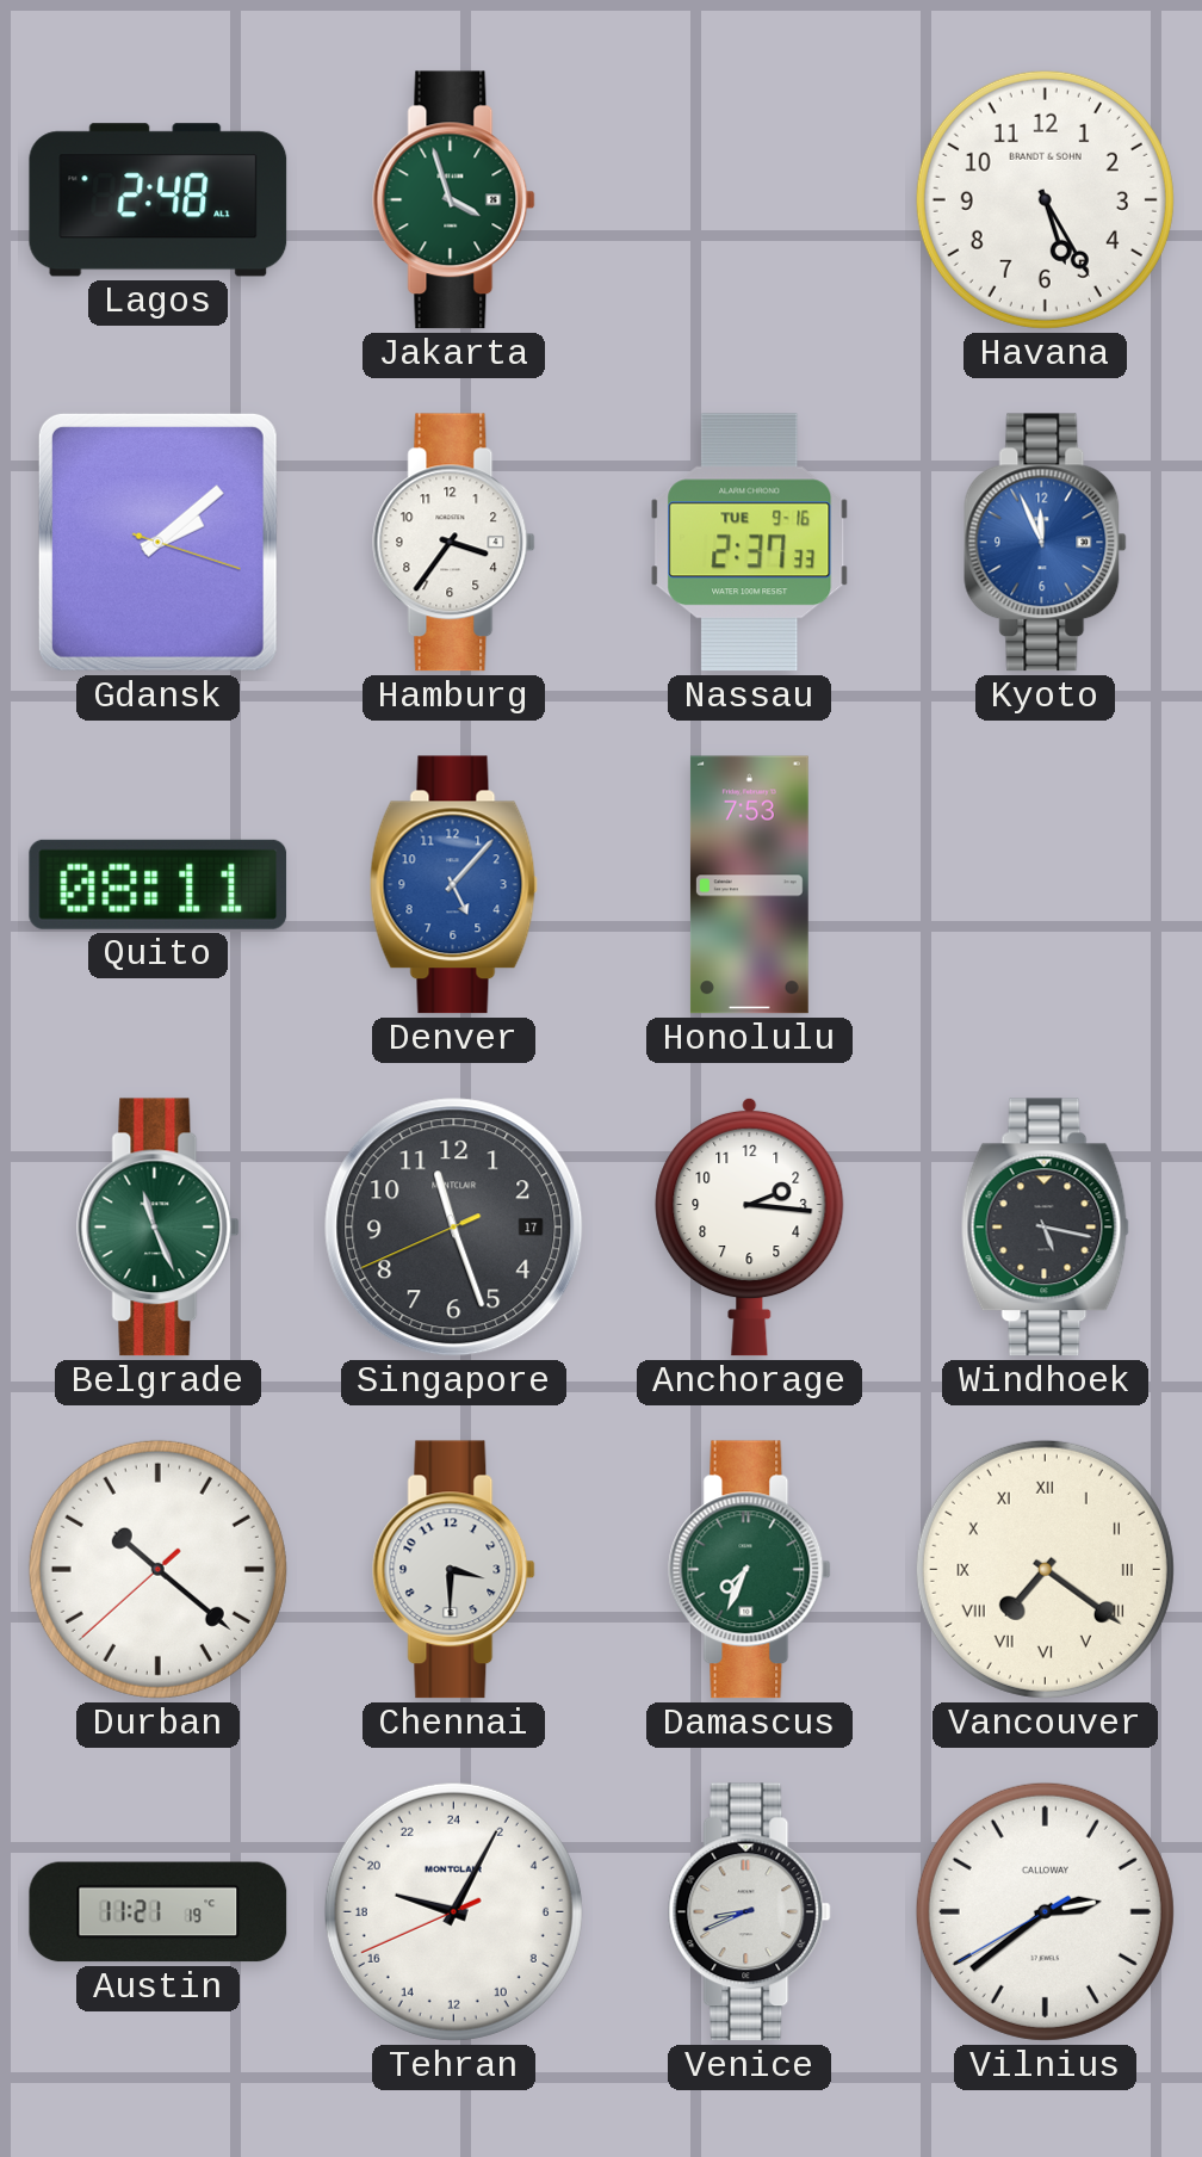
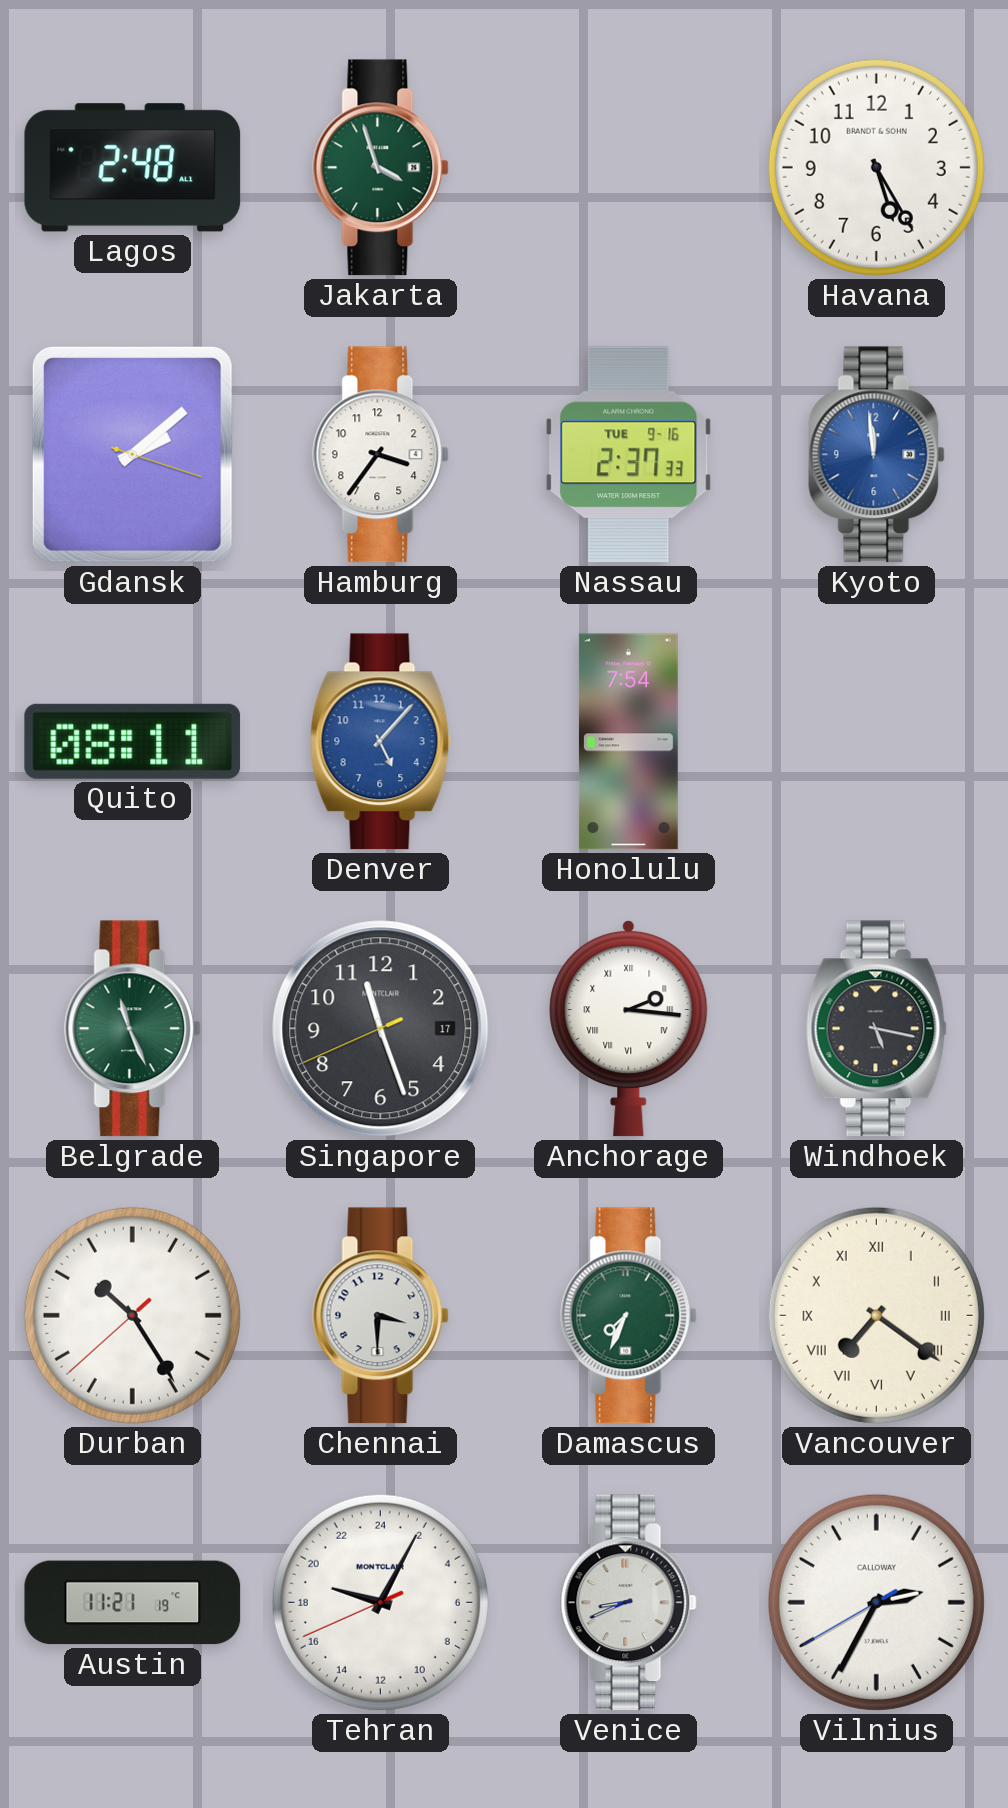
Kyoto: 11:56 -> 11:59 (877, 455)
Honolulu: 7:53 -> 7:54 (628, 742)
Anchorage numerals: Arabic -> Roman (629, 1028)
Durban: 10:21 -> 10:24 (132, 1315)
Vilnius: 2:38 -> 2:34 (876, 1602)
